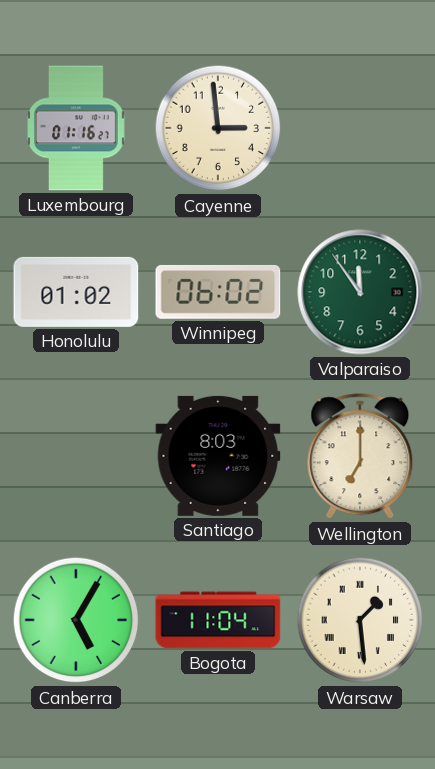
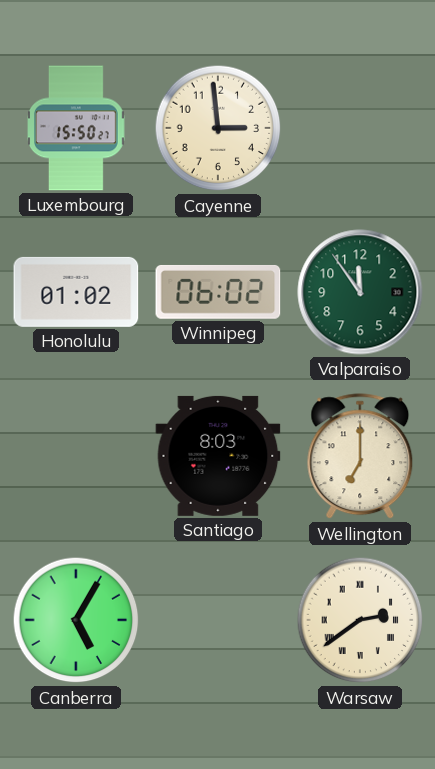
Luxembourg: 01:16 -> 15:50 (77, 128)
Bogota: 11:04 -> none (218, 620)
Warsaw: 1:29 -> 2:39 (360, 620)
